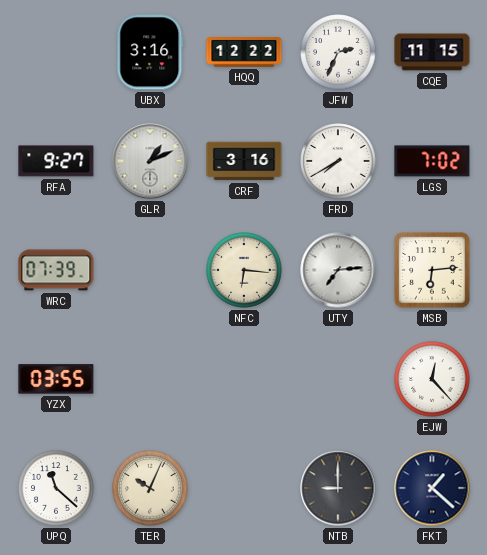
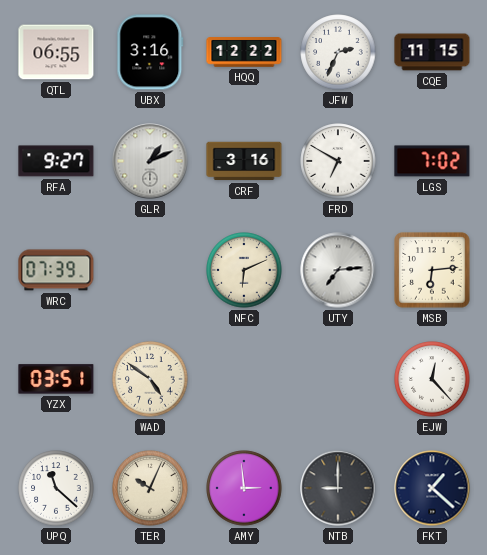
QTL: none -> 06:55 (56, 52)
FRD: 7:40 -> 6:50 (338, 161)
NFC: 6:16 -> 6:11 (244, 270)
YZX: 03:55 -> 03:51 (56, 379)
WAD: none -> 4:51 (150, 379)
AMY: none -> 2:59 (244, 488)
